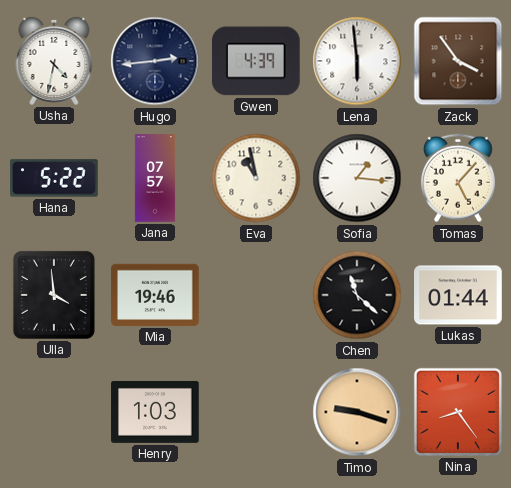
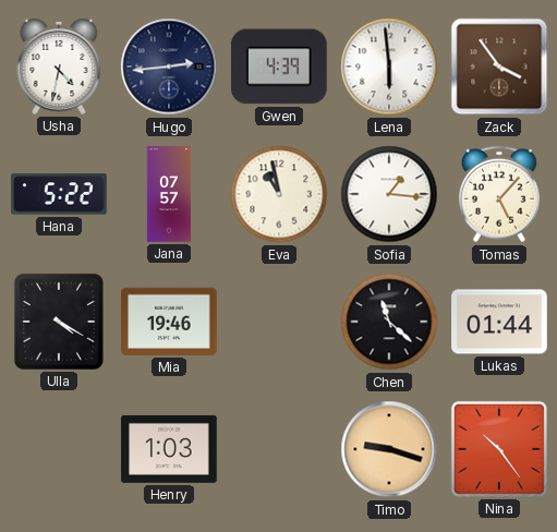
Ulla: 3:59 -> 4:20 (59, 322)
Nina: 8:24 -> 10:24 (499, 449)
